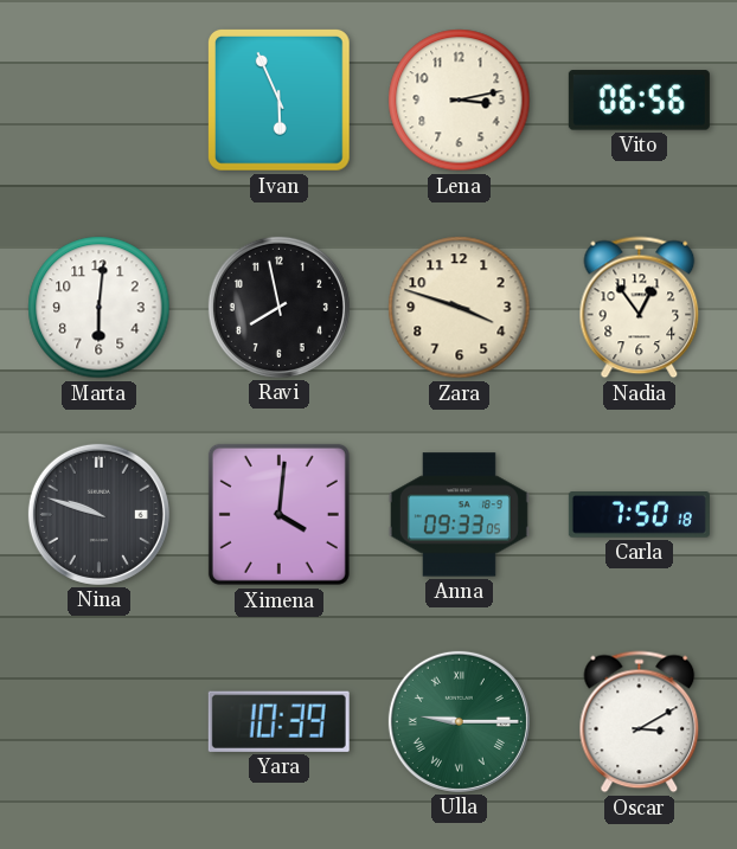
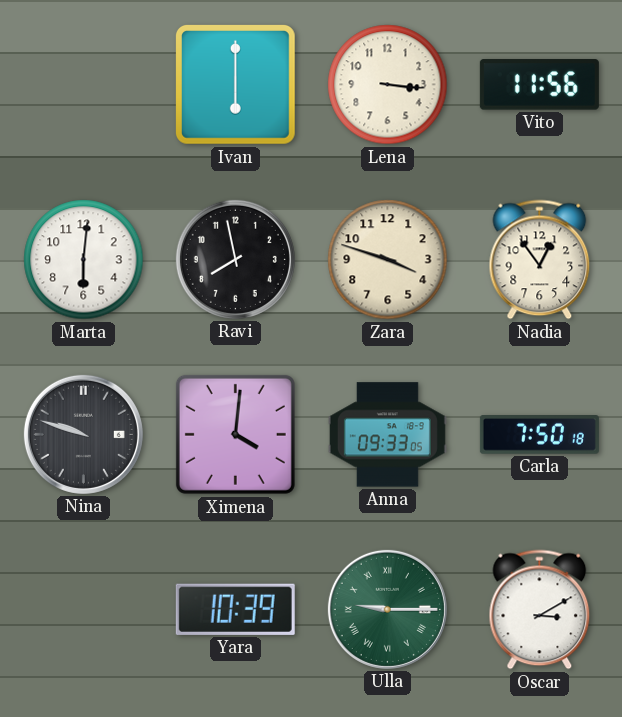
Ivan: 5:56 -> 6:00 (236, 85)
Lena: 3:13 -> 3:16 (388, 85)
Vito: 06:56 -> 11:56 (539, 85)
